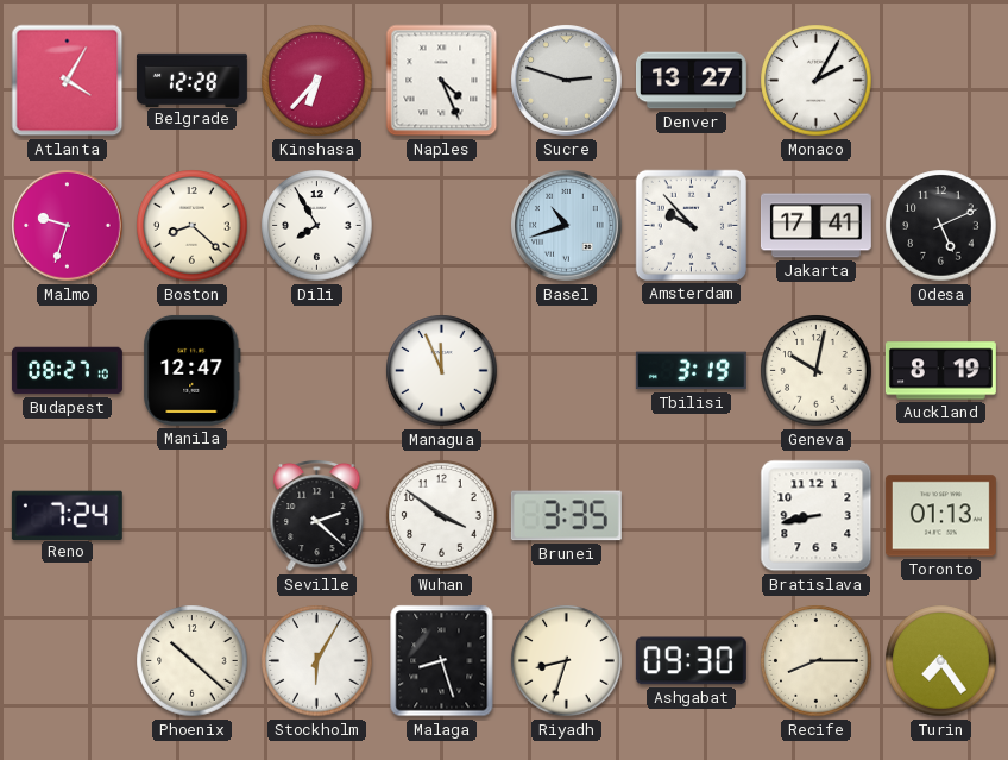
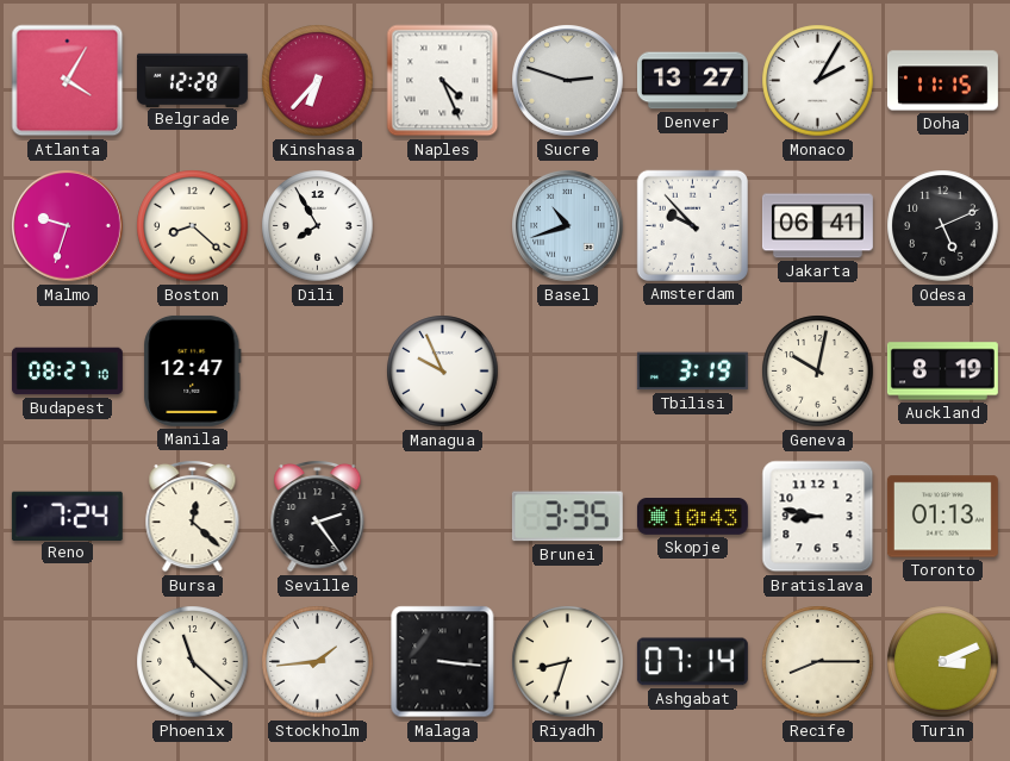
Doha: none -> 11:15 (942, 81)
Jakarta: 17:41 -> 06:41 (817, 226)
Managua: 11:56 -> 9:56 (443, 372)
Bursa: none -> 12:22 (193, 516)
Seville: 2:22 -> 2:24 (318, 516)
Wuhan: 3:51 -> none (442, 516)
Skopje: none -> 10:43 (692, 517)
Bratislava: 8:43 -> 8:47 (818, 517)
Phoenix: 10:22 -> 11:22 (193, 662)
Stockholm: 6:05 -> 1:44 (318, 662)
Malaga: 8:27 -> 3:16 (443, 662)
Ashgabat: 09:30 -> 07:14 (692, 662)
Turin: 7:24 -> 3:11 (943, 662)
